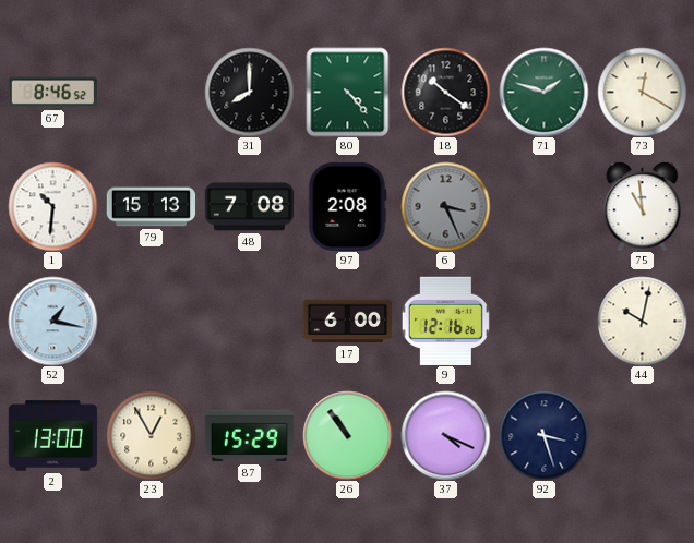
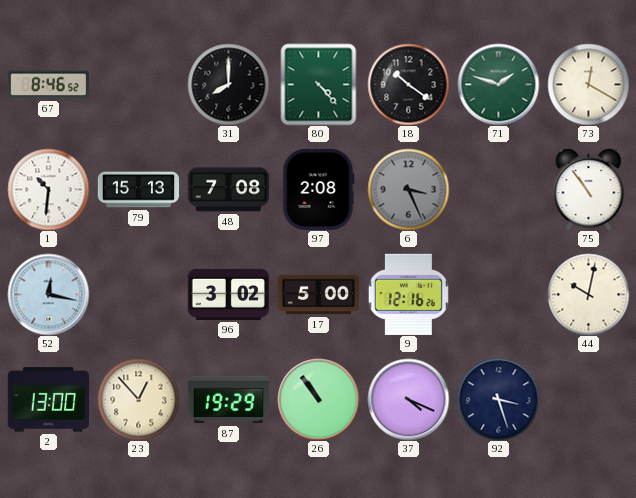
75: 10:59 -> 10:54 (589, 189)
52: 1:17 -> 12:17 (48, 294)
96: none -> 3:02 (228, 294)
17: 6:00 -> 5:00 (318, 295)
23: 12:55 -> 12:53 (138, 399)
87: 15:29 -> 19:29 (228, 400)
